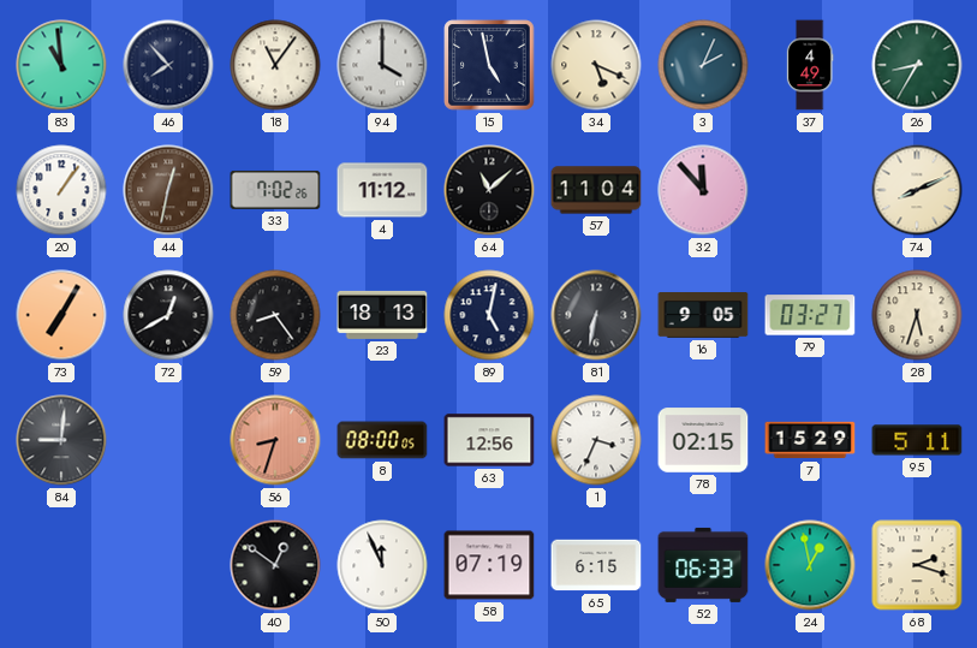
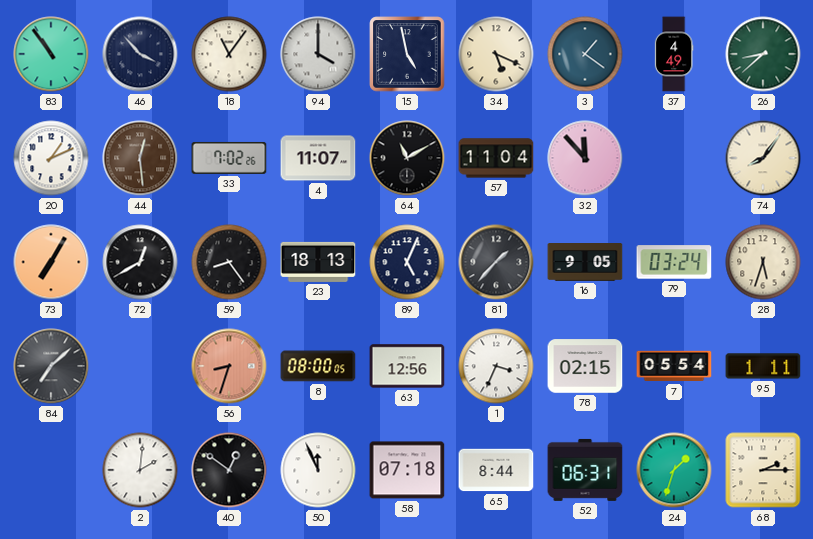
83: 10:59 -> 10:54 (51, 54)
46: 7:53 -> 3:53 (140, 54)
3: 2:04 -> 1:21 (585, 54)
26: 8:35 -> 8:38 (763, 54)
20: 1:06 -> 1:11 (51, 158)
44: 12:32 -> 12:29 (140, 158)
4: 11:12 -> 11:07 (318, 158)
64: 11:08 -> 11:10 (407, 158)
74: 8:11 -> 8:06 (763, 158)
89: 5:02 -> 5:04 (407, 262)
81: 6:32 -> 1:37 (496, 262)
79: 03:27 -> 03:24 (674, 262)
84: 9:01 -> 7:08 (51, 366)
7: 15:29 -> 05:54 (674, 366)
95: 5:11 -> 1:11 (763, 366)
2: none -> 2:01 (140, 470)
58: 07:19 -> 07:18 (407, 470)
65: 6:15 -> 8:44 (496, 470)
52: 06:33 -> 06:31 (585, 470)
24: 12:58 -> 1:33 (674, 470)
68: 2:18 -> 2:15 (763, 470)
